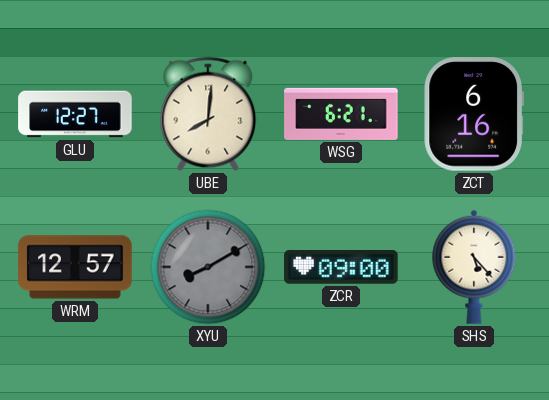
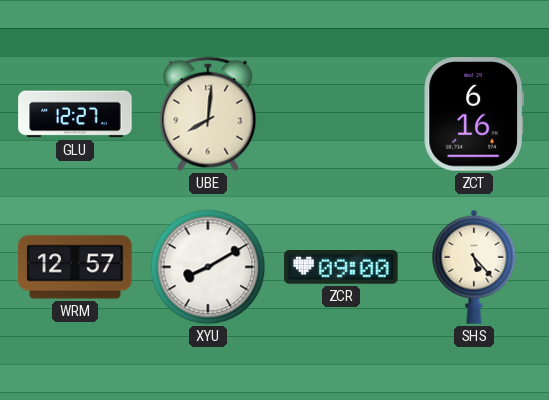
WSG: 6:21 -> none (341, 114)
XYU dial: grey -> white (208, 267)
